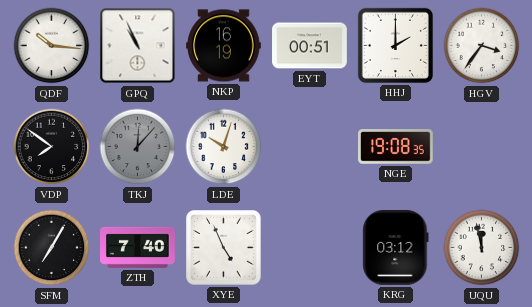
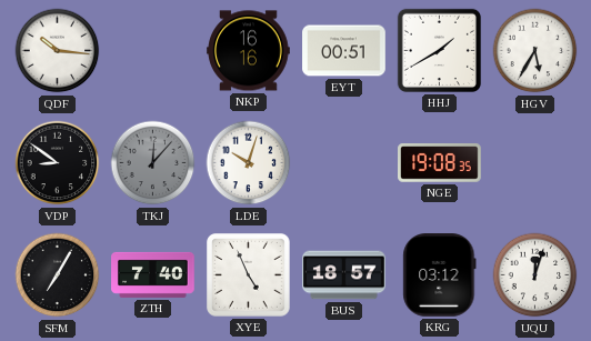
GPQ: 10:56 -> none (138, 46)
NKP: 16:19 -> 16:16 (249, 51)
HHJ: 2:00 -> 1:40 (439, 50)
HGV: 3:36 -> 5:35 (535, 51)
VDP: 7:51 -> 8:51 (58, 163)
BUS: none -> 18:57 (344, 275)
UQU: 11:58 -> 12:03 (535, 275)
